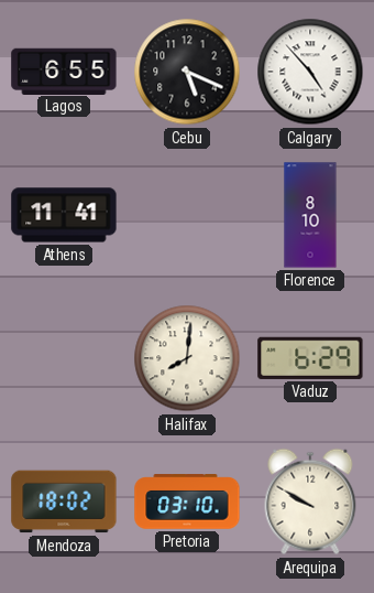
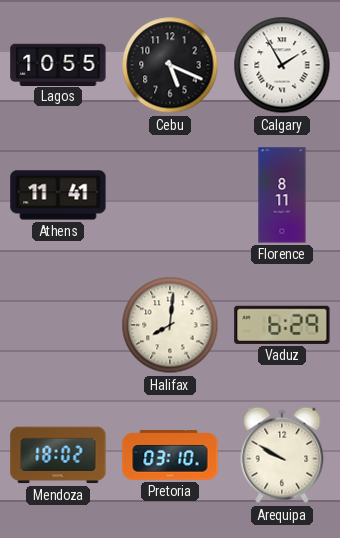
Lagos: 6:55 -> 10:55 (58, 64)
Calgary: 4:53 -> 1:55 (282, 65)
Florence: 8:10 -> 8:11 (282, 195)
